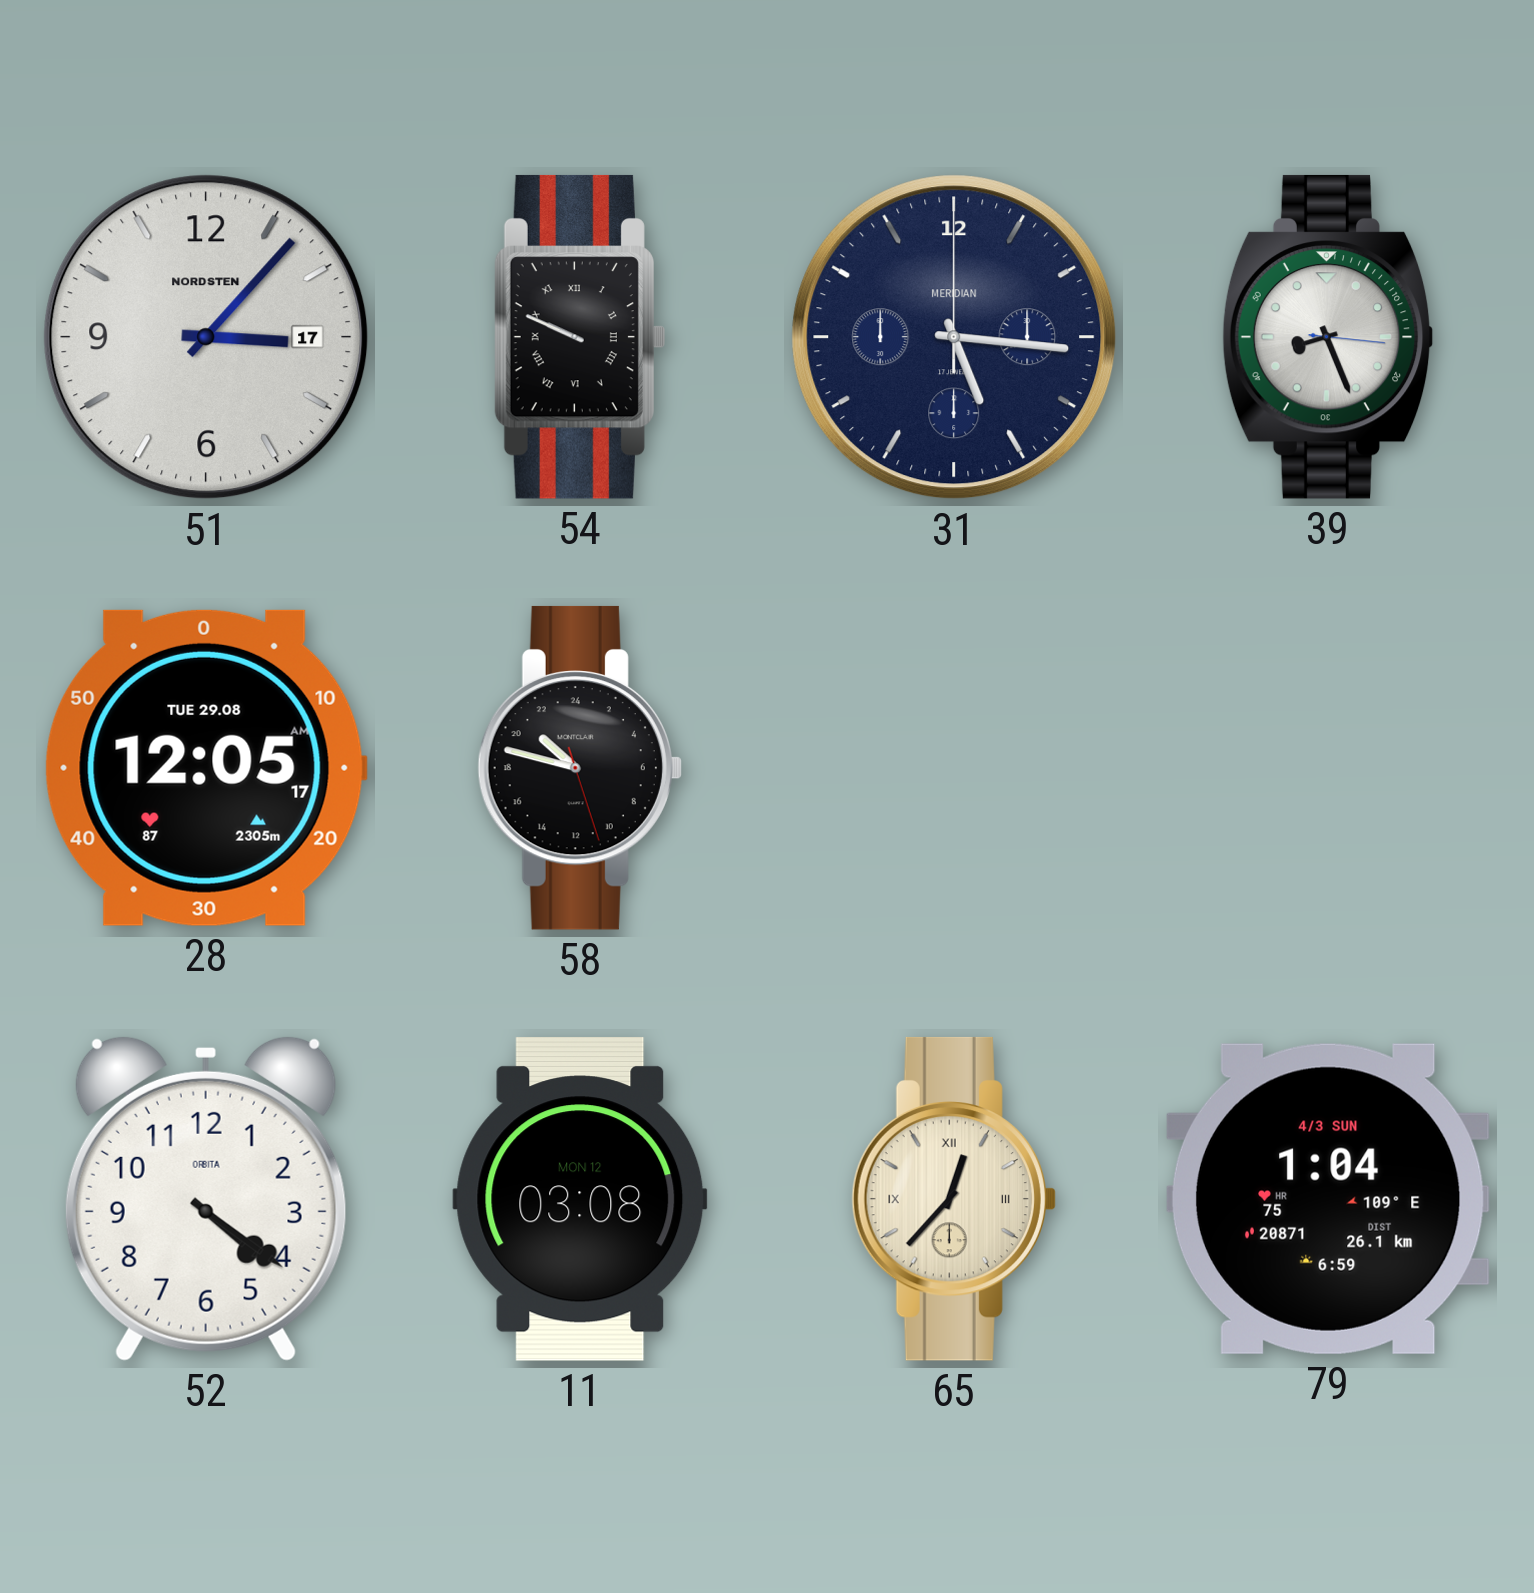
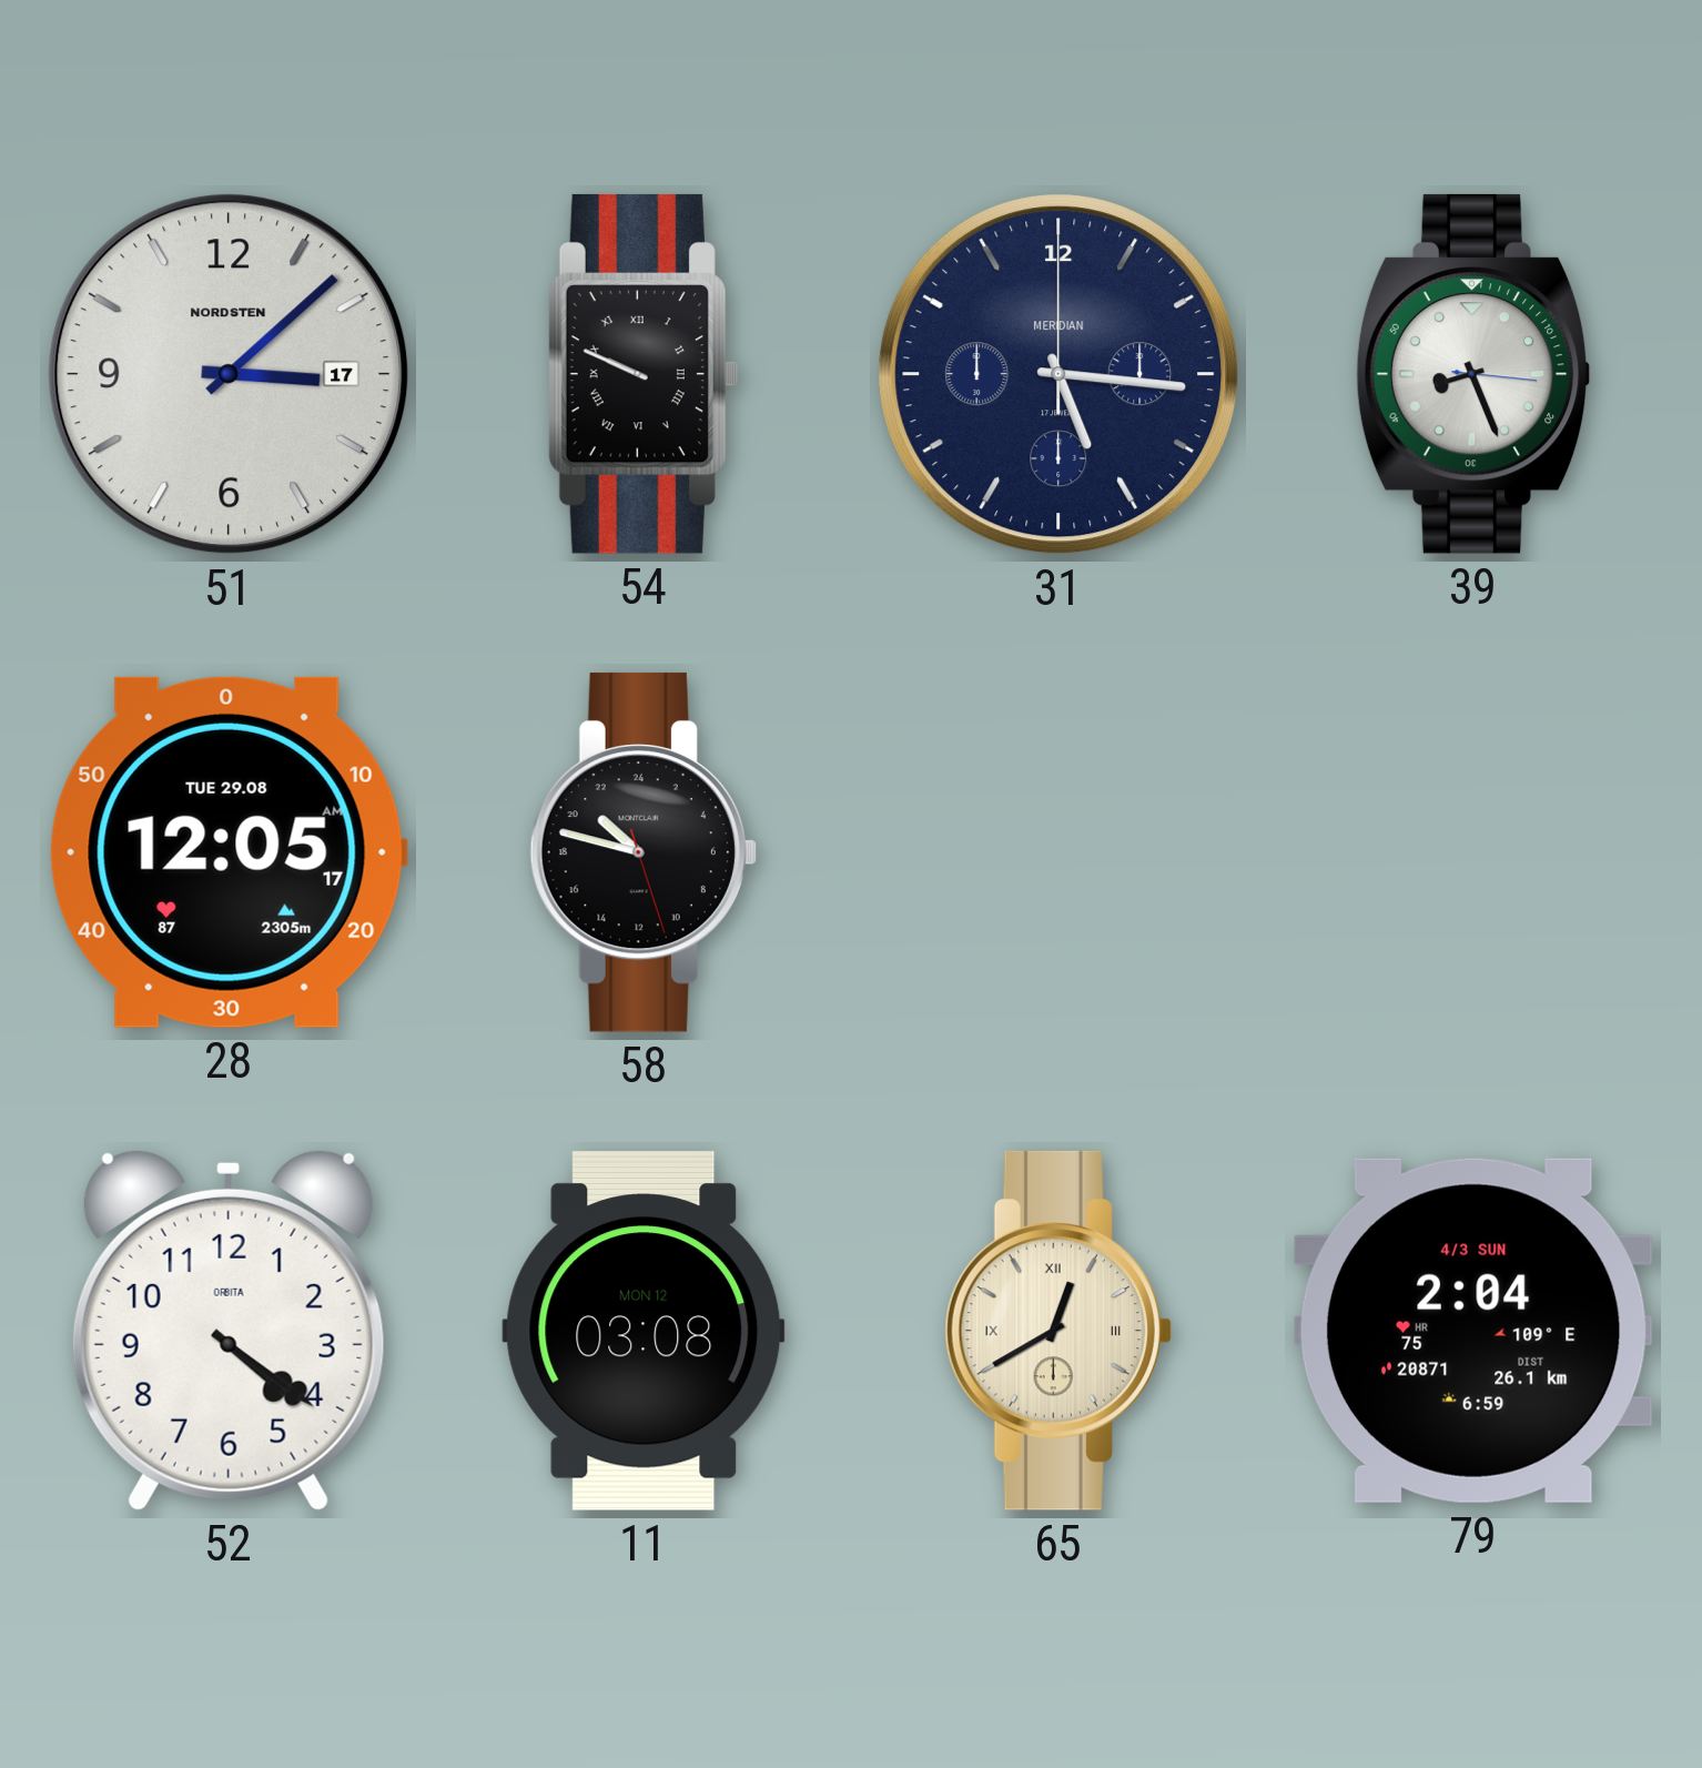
51: 3:07 -> 3:08 (229, 374)
65: 12:37 -> 12:40 (1058, 1331)
79: 1:04 -> 2:04 (1473, 1331)
